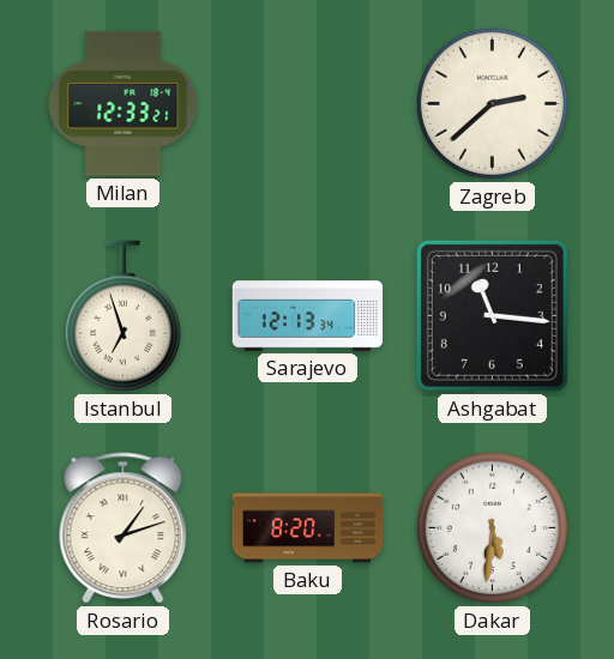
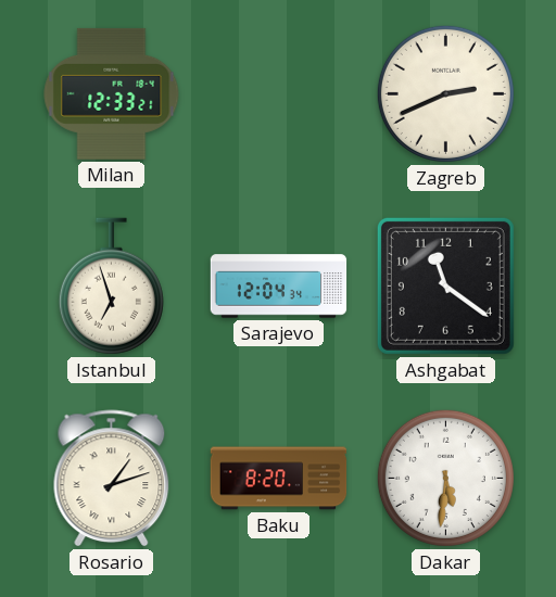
Zagreb: 2:38 -> 2:41 (445, 93)
Sarajevo: 12:13 -> 12:04 (279, 287)
Ashgabat: 11:16 -> 11:21 (445, 285)
